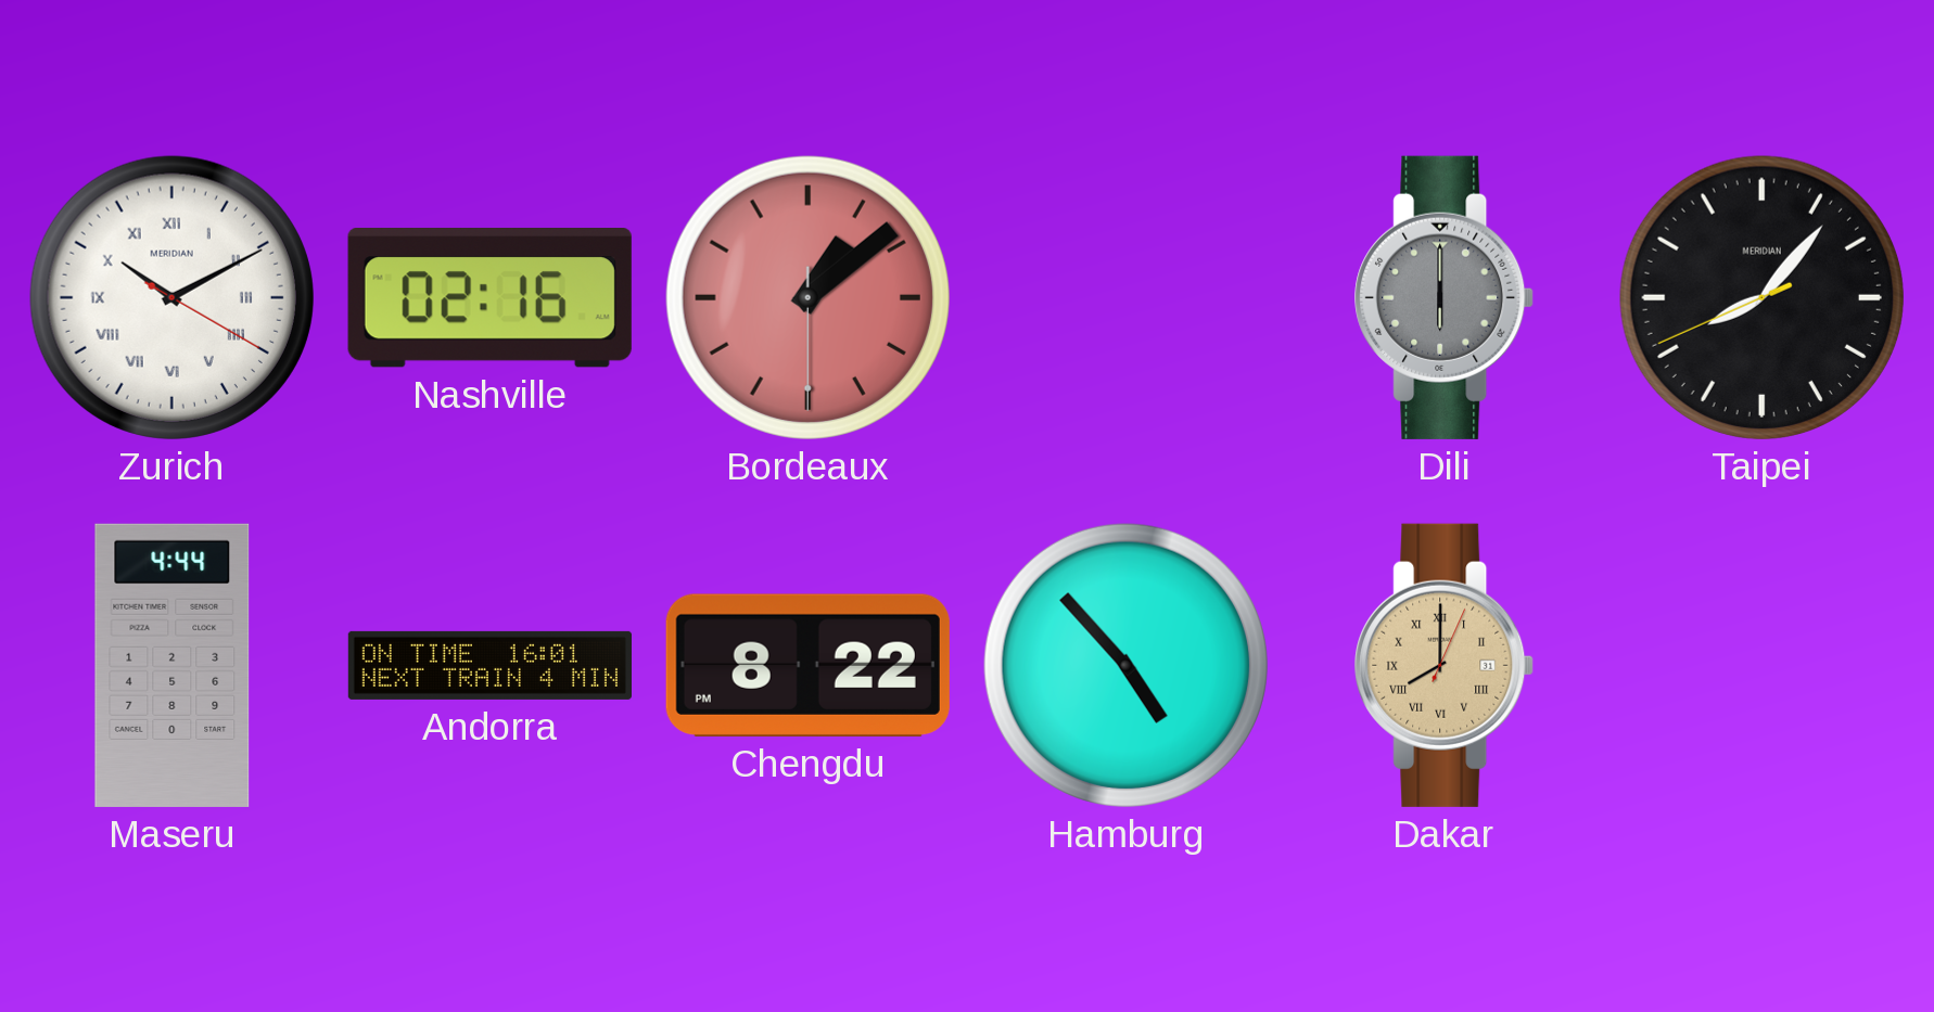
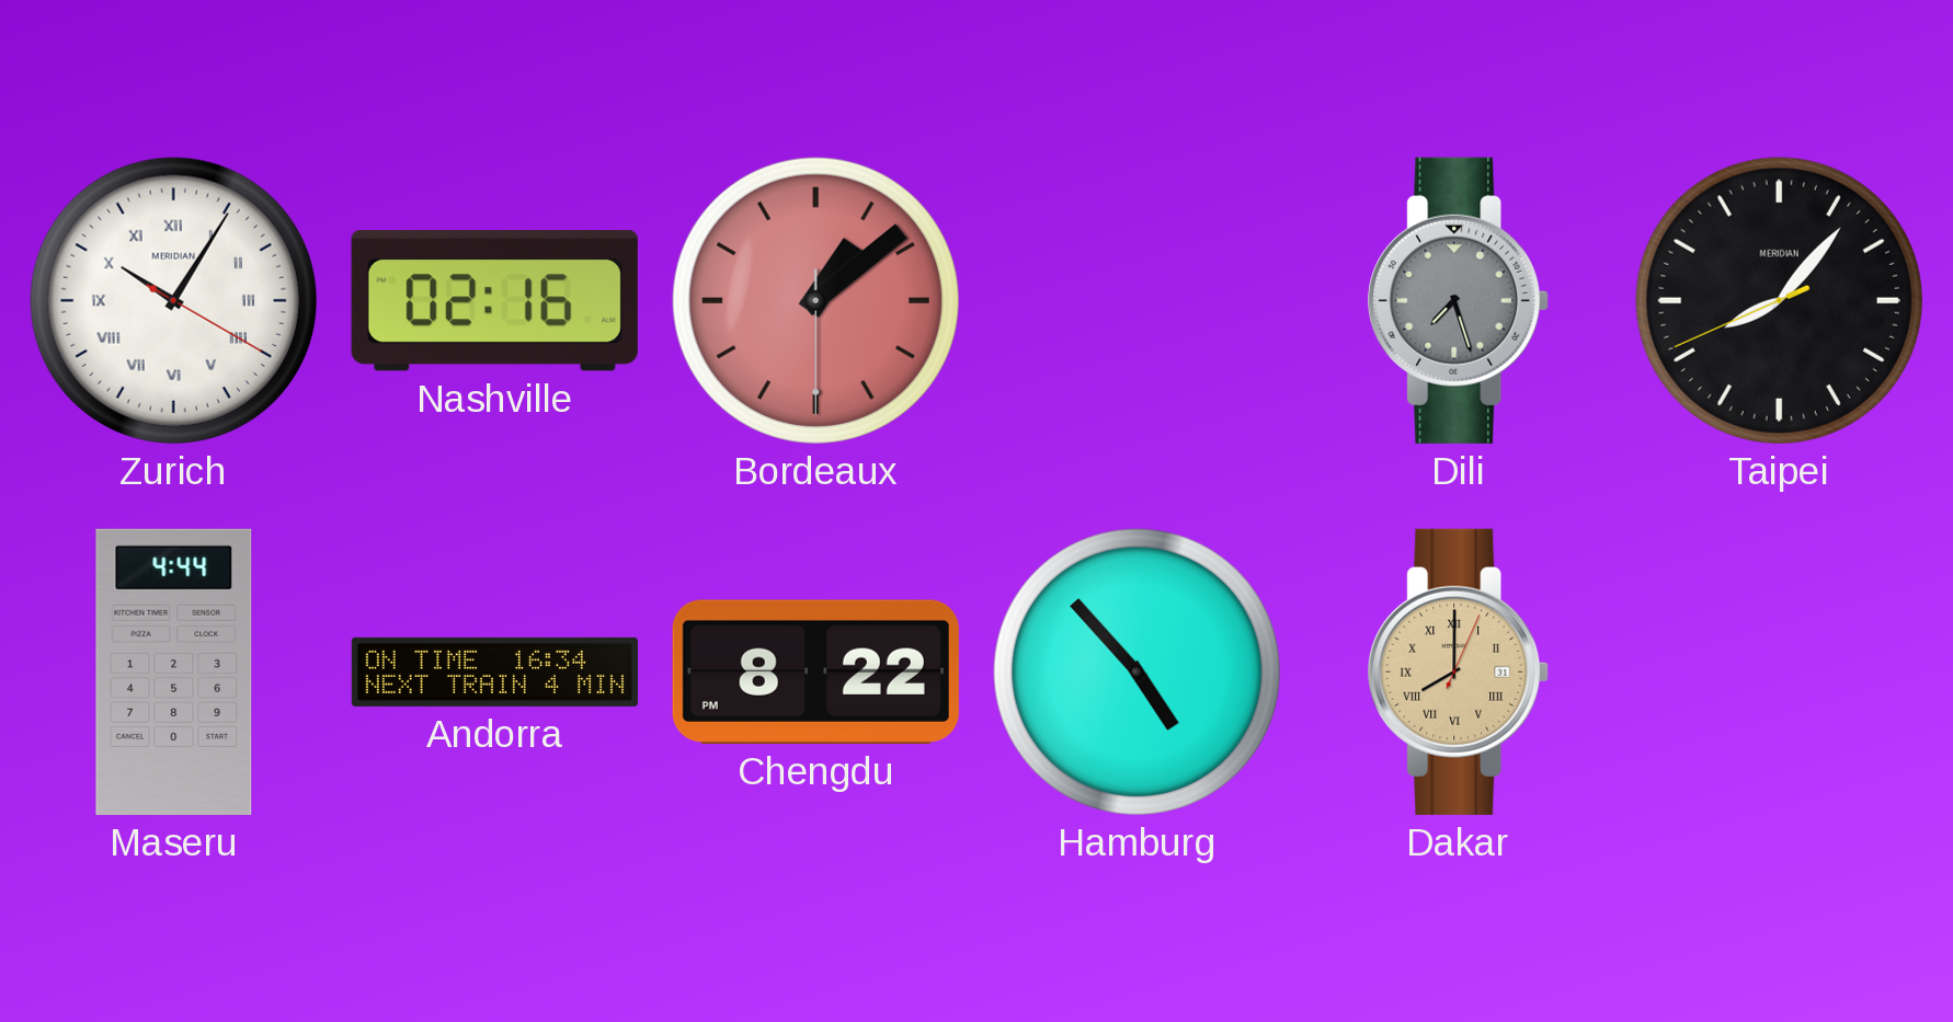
Zurich: 10:10 -> 10:05 (173, 300)
Dili: 6:00 -> 7:27 (1459, 300)
Andorra: 16:01 -> 16:34 (494, 671)
